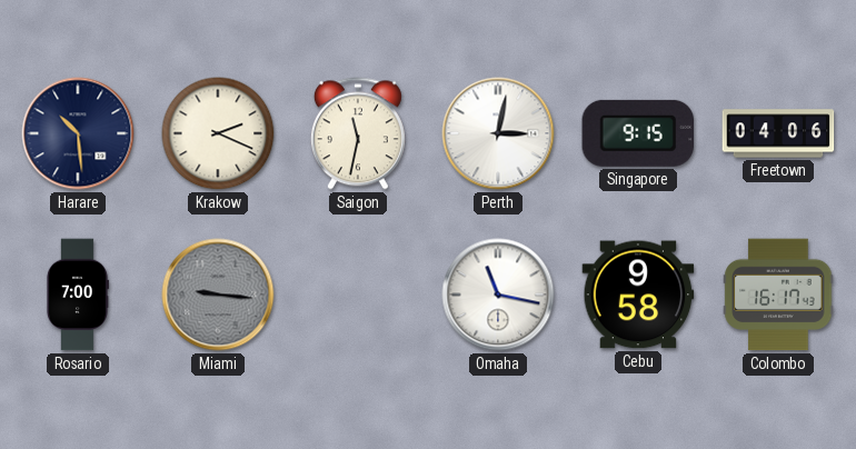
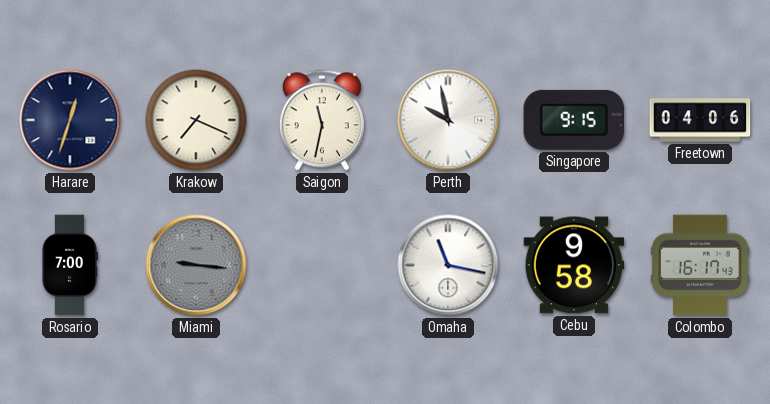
Harare: 10:29 -> 12:33 (70, 120)
Krakow: 2:19 -> 7:19 (196, 120)
Perth: 3:02 -> 9:58 (448, 120)
